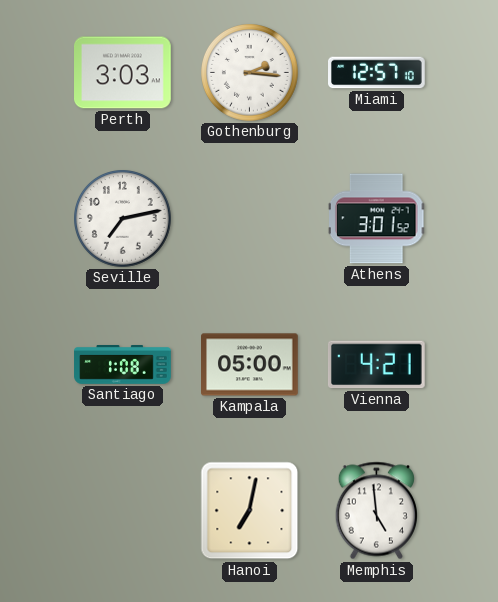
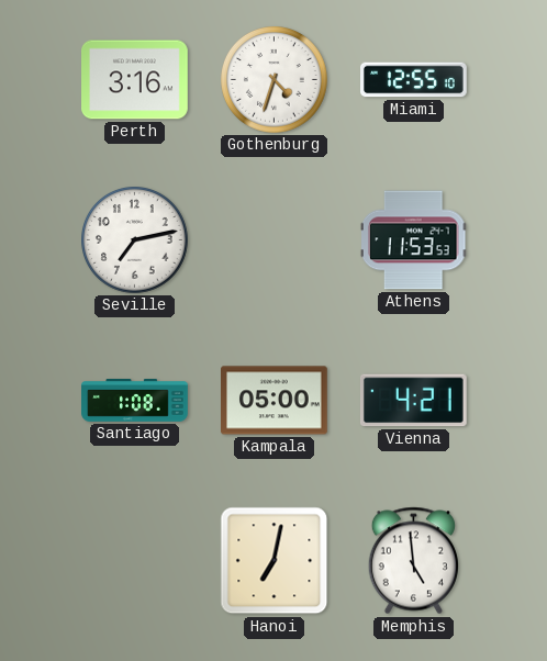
Perth: 3:03 -> 3:16 (135, 80)
Gothenburg: 2:16 -> 4:33 (275, 80)
Miami: 12:57 -> 12:55 (414, 80)
Athens: 3:01 -> 11:53 (414, 240)
